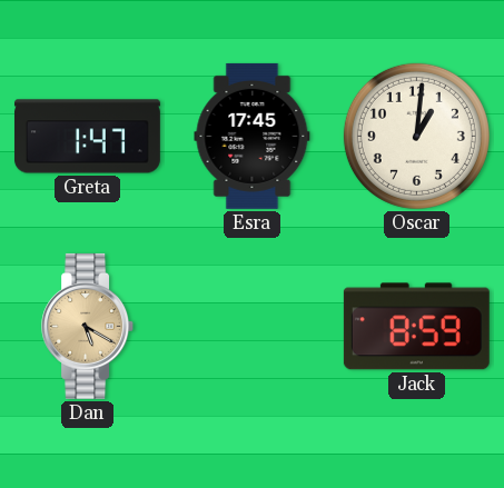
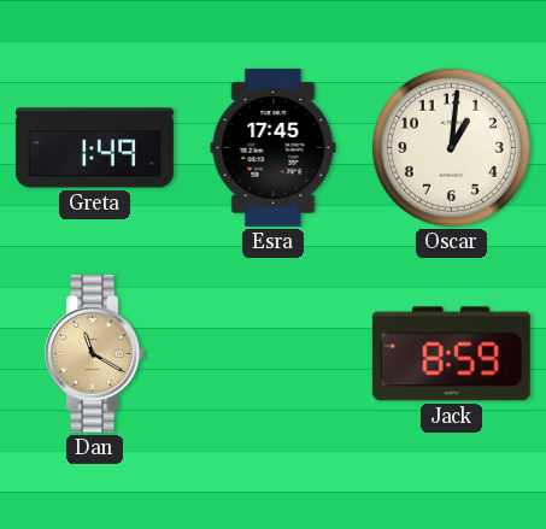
Greta: 1:47 -> 1:49 (94, 148)
Dan: 5:20 -> 11:20 (95, 353)
